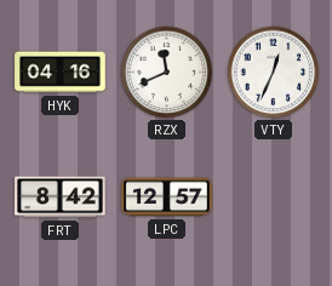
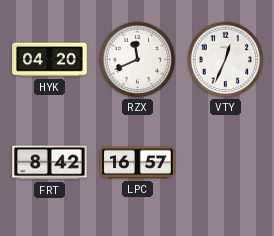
HYK: 04:16 -> 04:20 (50, 60)
LPC: 12:57 -> 16:57 (138, 163)
